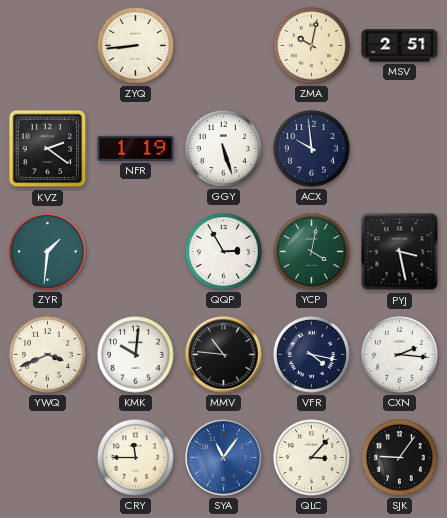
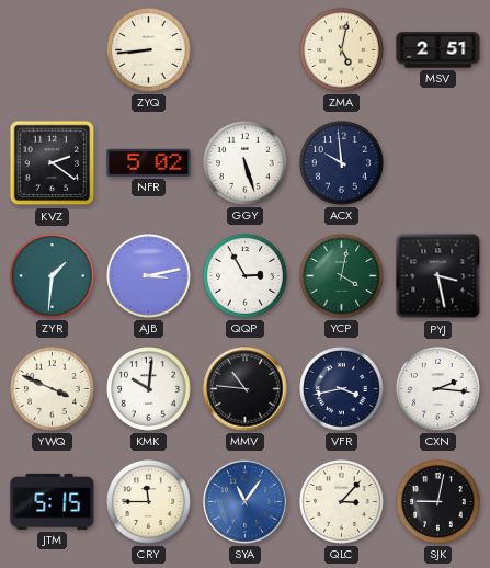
ZMA: 10:02 -> 5:02 (342, 50)
NFR: 1:19 -> 5:02 (149, 162)
AJB: none -> 3:13 (149, 276)
YWQ: 3:41 -> 3:49 (53, 389)
VFR: 4:17 -> 3:43 (342, 389)
JTM: none -> 5:15 (53, 501)
SJK: 9:06 -> 9:02 (438, 502)
